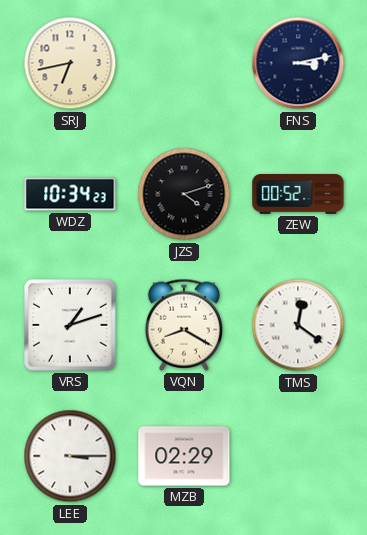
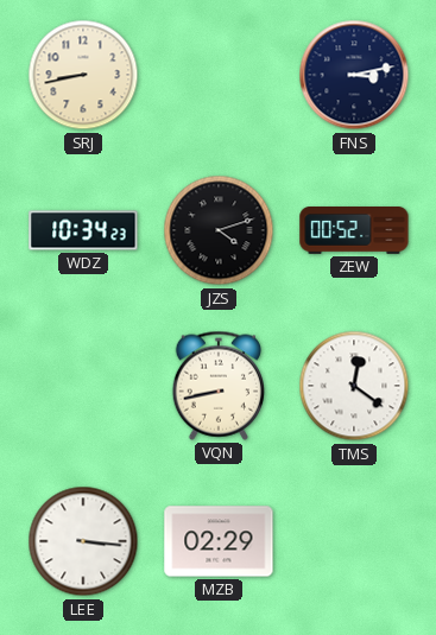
SRJ: 6:43 -> 8:43 (83, 75)
VRS: 1:12 -> none (70, 325)
VQN: 8:20 -> 8:43 (217, 386)
LEE: 3:15 -> 3:16 (83, 541)
